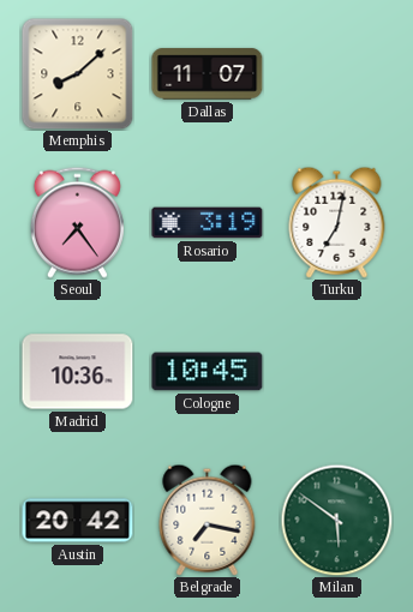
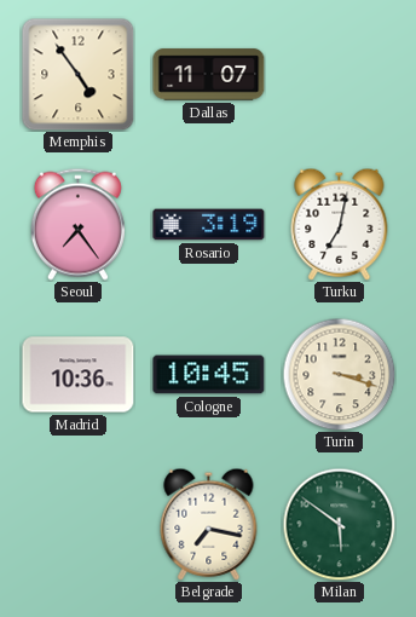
Memphis: 8:08 -> 4:54 (79, 75)
Turin: none -> 3:18 (339, 374)
Austin: 20:42 -> none (78, 521)
